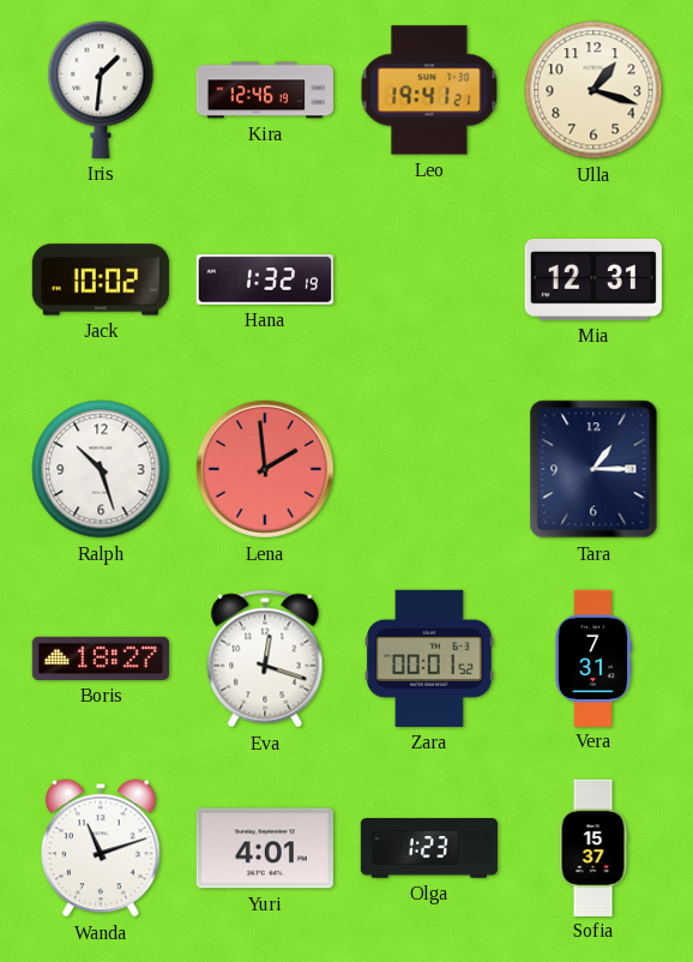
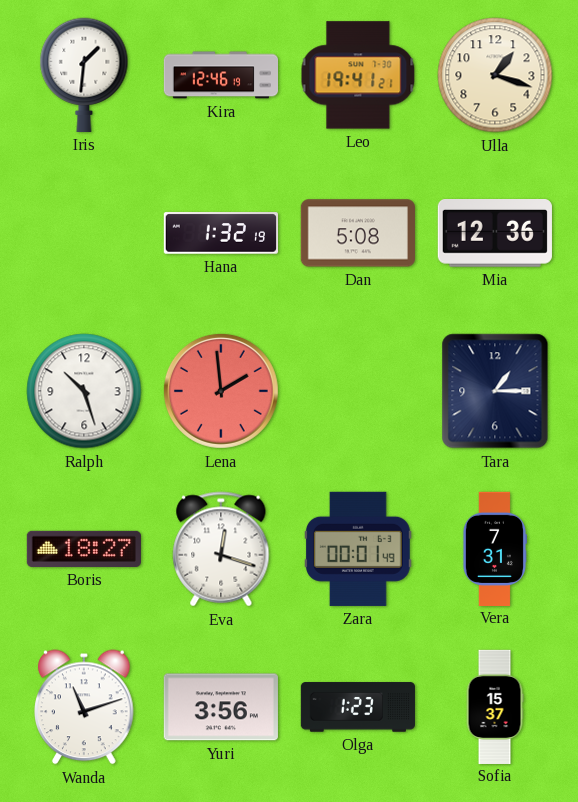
Jack: 10:02 -> none (100, 279)
Dan: none -> 5:08 (358, 233)
Mia: 12:31 -> 12:36 (495, 234)
Zara: 00:01:52 -> 00:01:49 (358, 549)
Yuri: 4:01 -> 3:56 (221, 707)
